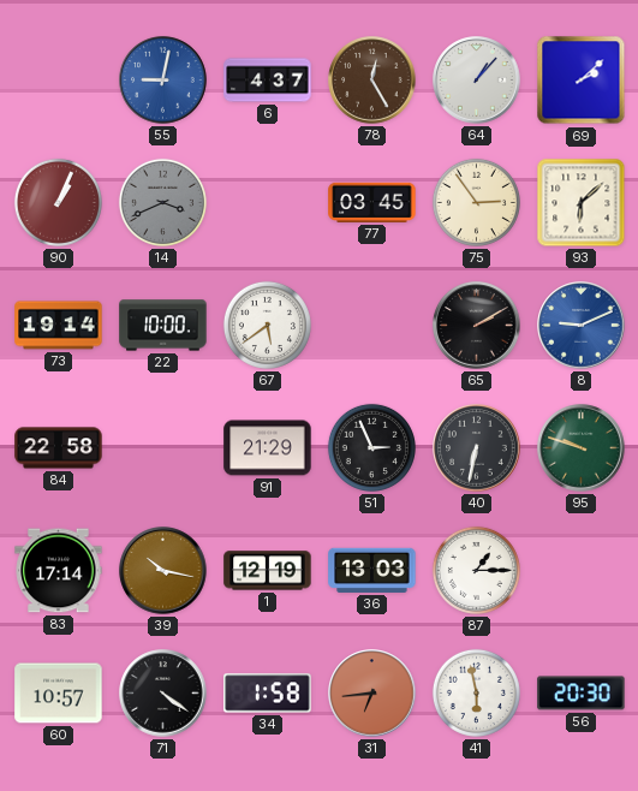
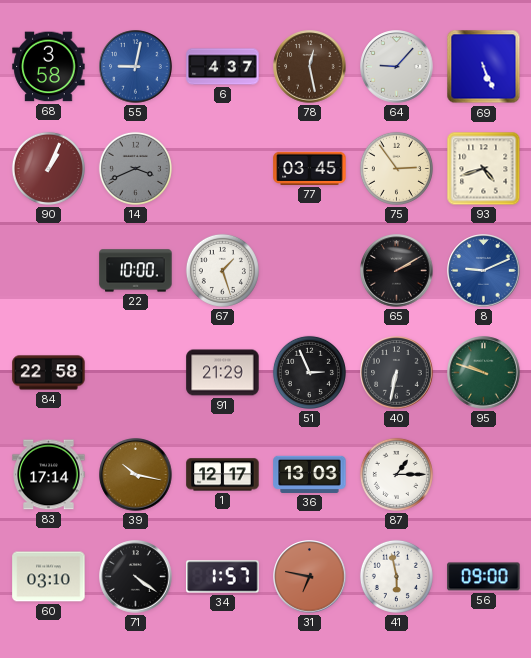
68: none -> 3:58 (49, 67)
78: 12:25 -> 12:28 (310, 67)
64: 1:07 -> 9:07 (397, 67)
69: 2:08 -> 5:26 (484, 67)
93: 6:08 -> 4:42 (484, 169)
73: 19:14 -> none (59, 326)
67: 5:39 -> 1:27 (222, 270)
1: 12:19 -> 12:17 (223, 475)
60: 10:57 -> 03:10 (49, 577)
34: 1:58 -> 1:57 (223, 577)
31: 6:44 -> 6:47 (310, 577)
56: 20:30 -> 09:00 (484, 577)
